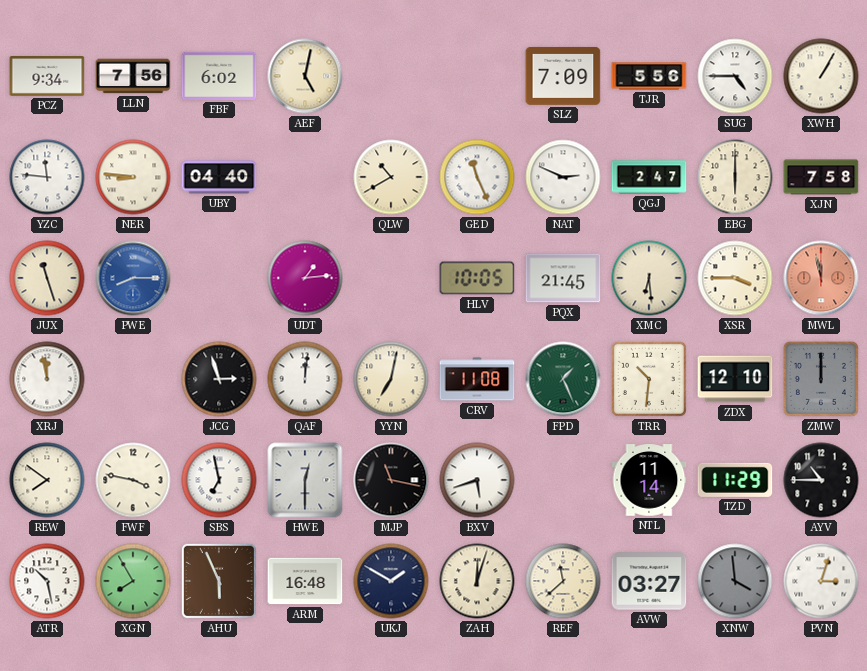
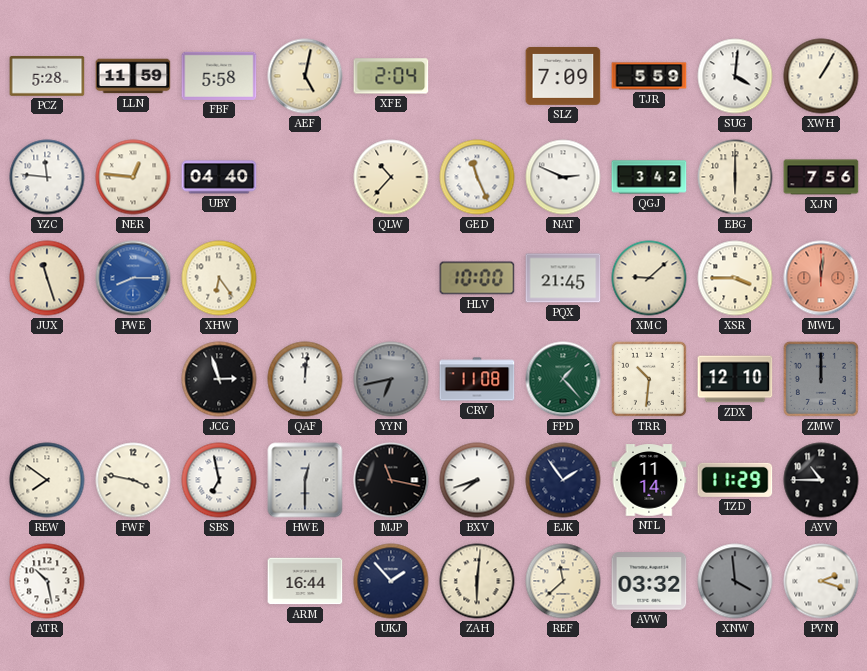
PCZ: 9:34 -> 5:28 (47, 76)
LLN: 7:56 -> 11:59 (133, 76)
FBF: 6:02 -> 5:58 (219, 76)
XFE: none -> 2:04 (391, 76)
TJR: 5:56 -> 5:59 (649, 76)
SUG: 4:45 -> 4:01 (735, 76)
NER: 8:46 -> 12:46 (133, 177)
QLW: 10:40 -> 10:37 (391, 177)
QGJ: 2:47 -> 3:42 (649, 177)
XJN: 7:58 -> 7:56 (821, 177)
XHW: none -> 6:24 (219, 278)
UDT: 1:14 -> none (305, 278)
HLV: 10:05 -> 10:00 (477, 278)
XMC: 6:29 -> 9:08 (649, 278)
MWL: 11:58 -> 12:01 (821, 278)
XRJ: 11:58 -> none (47, 379)
YYN: 7:02 -> 6:43 (391, 379)
YYN dial: cream -> grey (391, 379)
FPD: 1:26 -> 1:23 (563, 379)
BXV: 5:42 -> 7:42 (477, 480)
EJK: none -> 1:54 (563, 480)
XGN: 7:55 -> none (133, 581)
AHU: 5:56 -> none (219, 581)
ARM: 16:48 -> 16:44 (305, 581)
UKJ: 1:50 -> 1:53 (391, 581)
ZAH: 12:03 -> 6:01 (477, 581)
AVW: 03:27 -> 03:32 (649, 581)
PVN: 3:03 -> 2:18 (821, 581)
